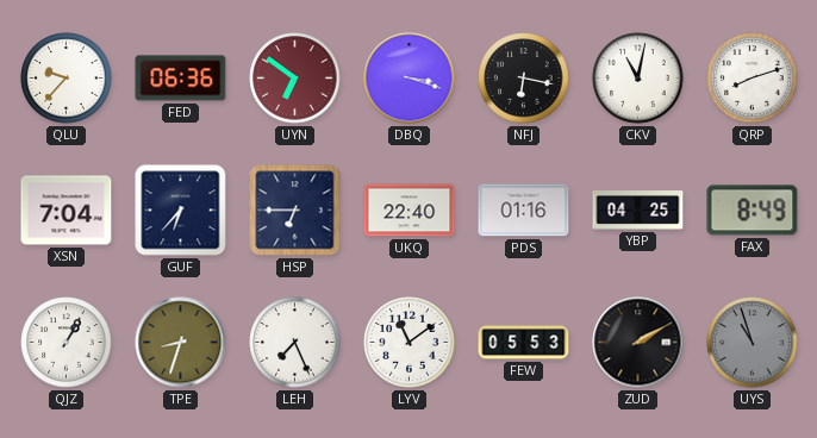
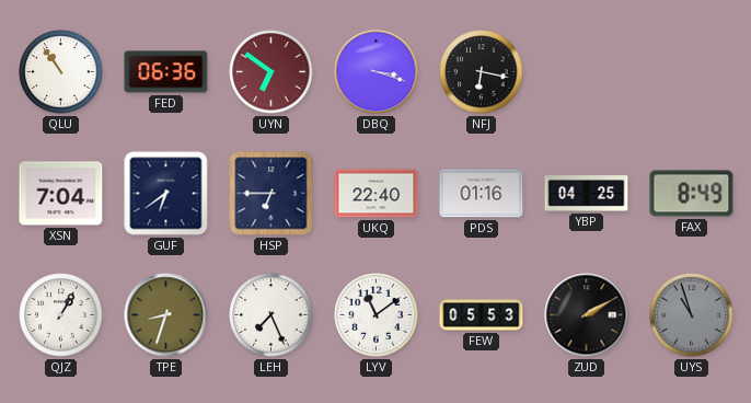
QLU: 9:37 -> 10:54 (61, 72)
CKV: 11:02 -> none (638, 79)
QRP: 8:12 -> none (753, 79)
GUF: 6:37 -> 6:39 (166, 194)
